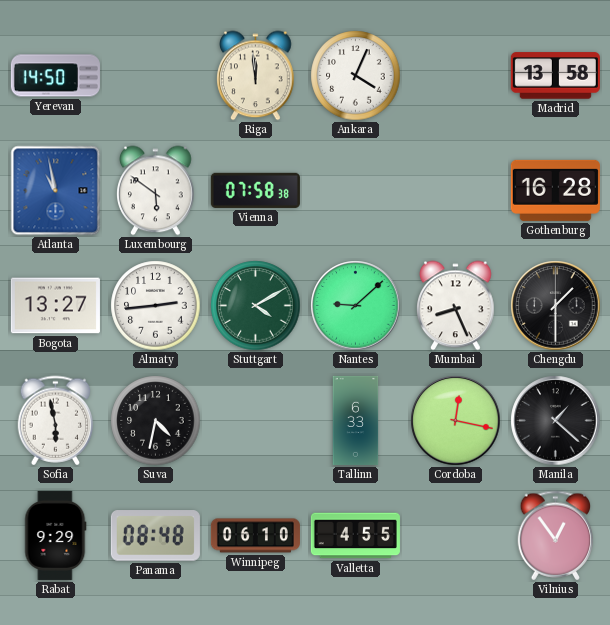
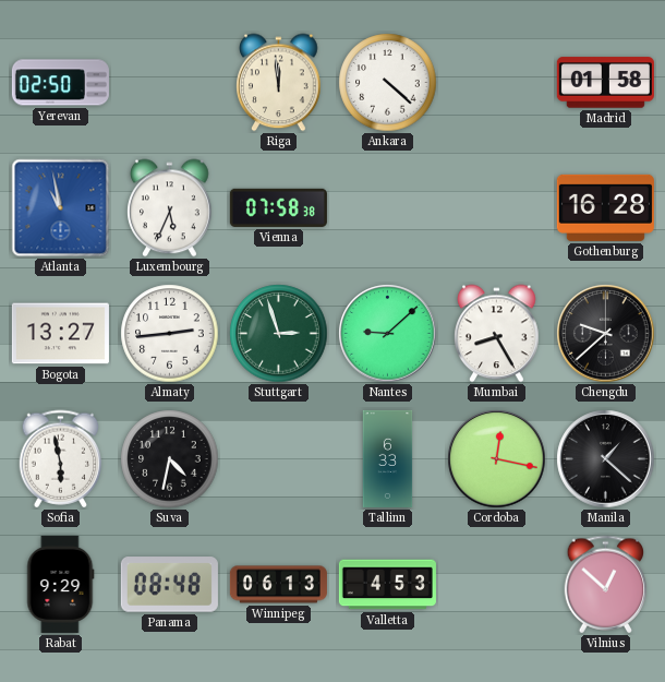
Yerevan: 14:50 -> 02:50 (60, 83)
Ankara: 4:04 -> 4:22 (388, 83)
Madrid: 13:58 -> 01:58 (605, 83)
Luxembourg: 5:51 -> 5:34 (170, 208)
Stuttgart: 4:10 -> 2:57 (279, 334)
Mumbai: 8:26 -> 8:25 (497, 334)
Chengdu: 1:30 -> 9:38 (606, 334)
Winnipeg: 06:10 -> 06:13 (278, 585)
Valletta: 4:55 -> 4:53 (387, 585)
Vilnius: 12:54 -> 12:52 (606, 585)
